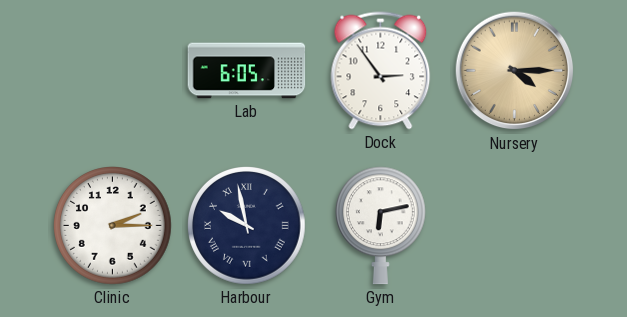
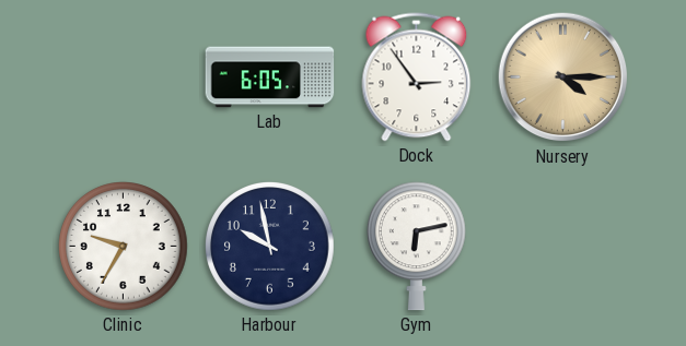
Clinic: 2:15 -> 9:35 (124, 247)
Harbour numerals: Roman -> Arabic (270, 247)
